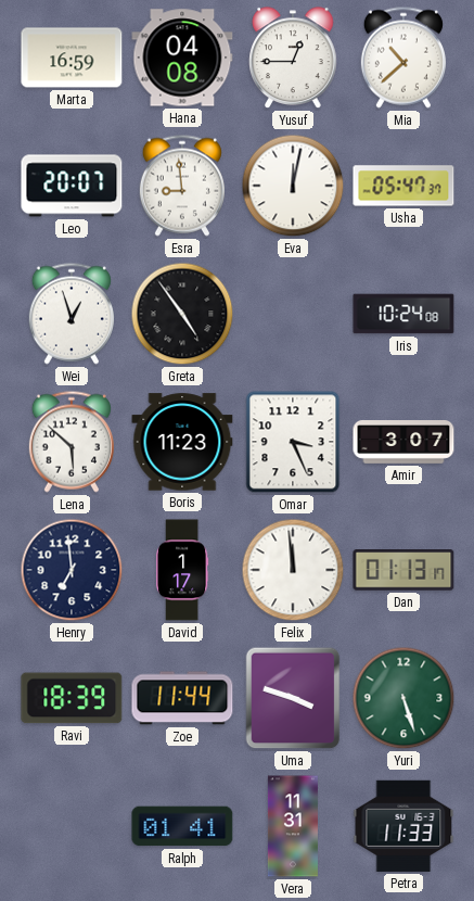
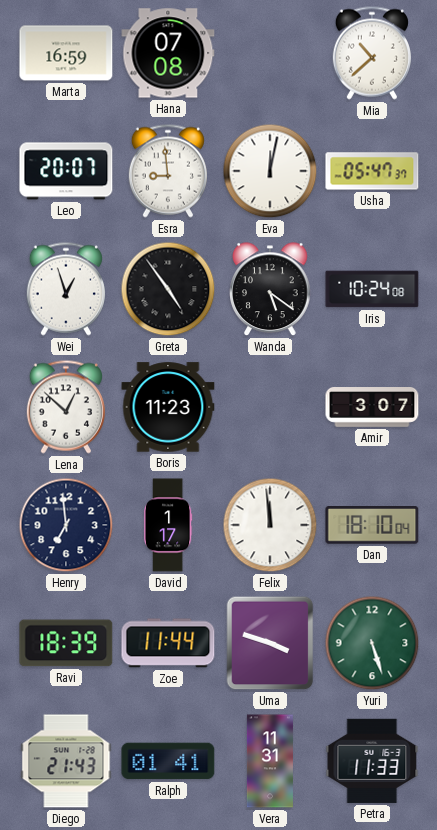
Hana: 04:08 -> 07:08 (168, 53)
Yusuf: 12:45 -> none (293, 58)
Wanda: none -> 5:21 (270, 289)
Lena: 5:52 -> 12:52 (66, 407)
Omar: 3:26 -> none (293, 442)
Dan: 01:13 -> 18:10 (372, 525)
Diego: none -> 21:43 (66, 761)
